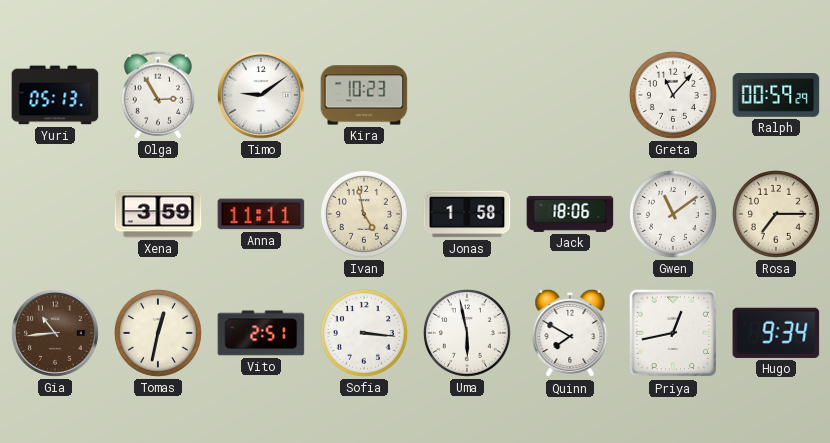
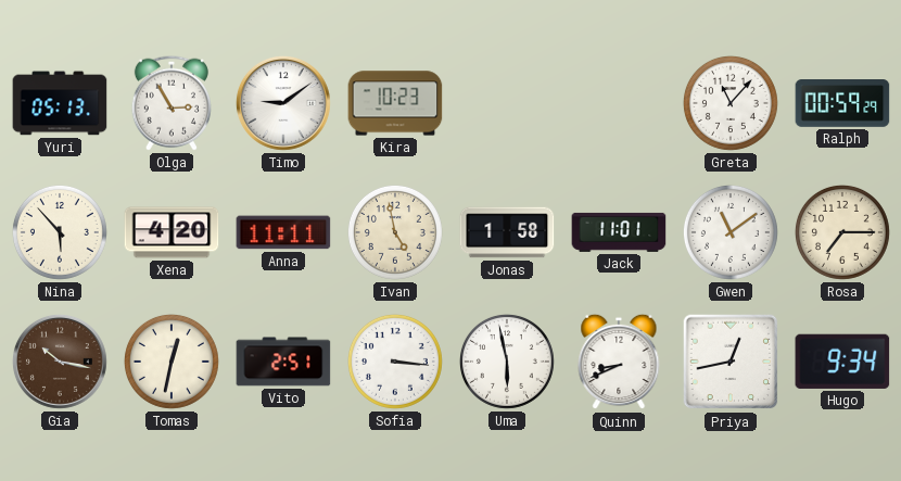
Nina: none -> 5:53 (60, 232)
Xena: 3:59 -> 4:20 (172, 232)
Jack: 18:06 -> 11:01 (619, 232)
Gia: 10:44 -> 10:17 (60, 362)
Quinn: 7:50 -> 8:41 (619, 362)
